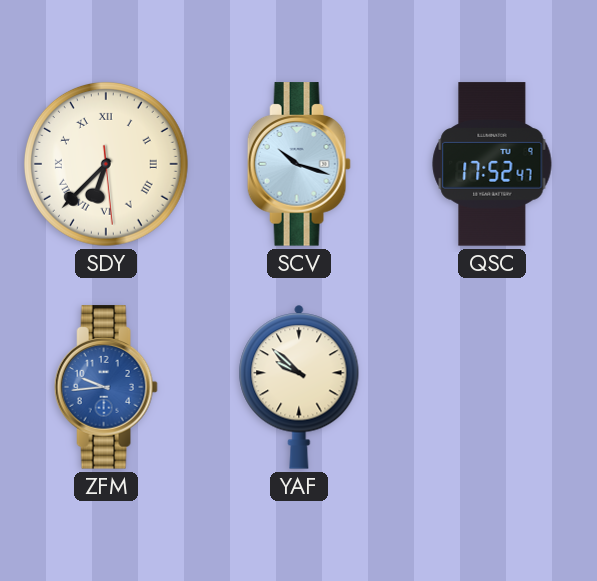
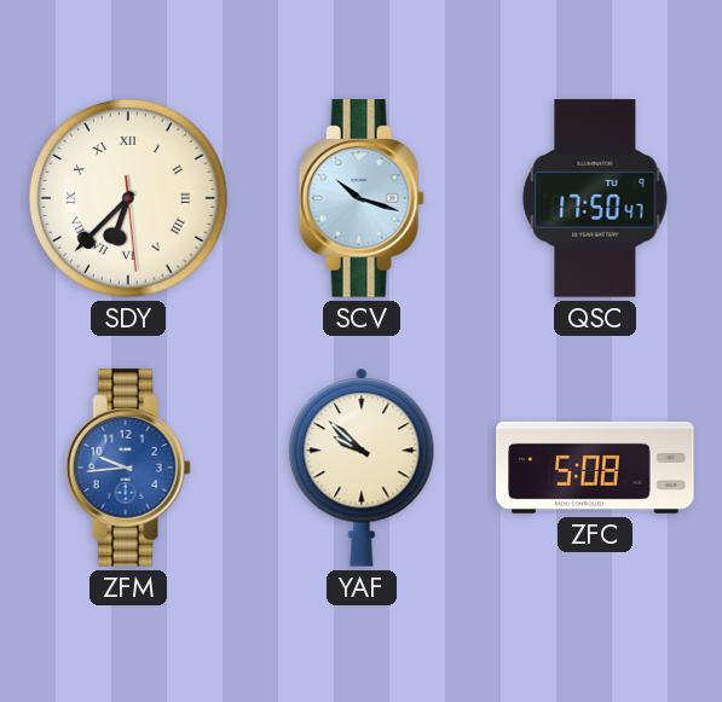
QSC: 17:52 -> 17:50 (595, 198)
ZFC: none -> 5:08 (595, 468)
